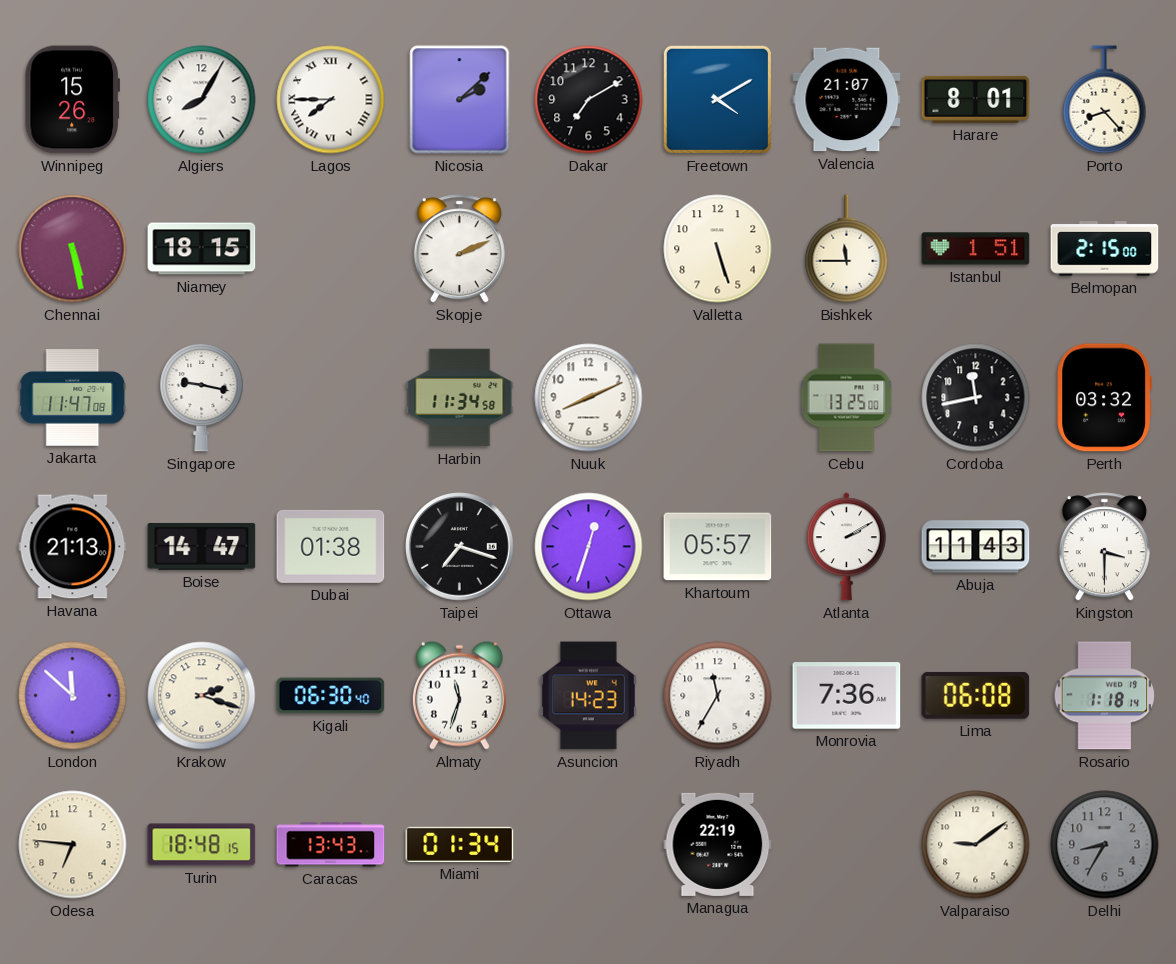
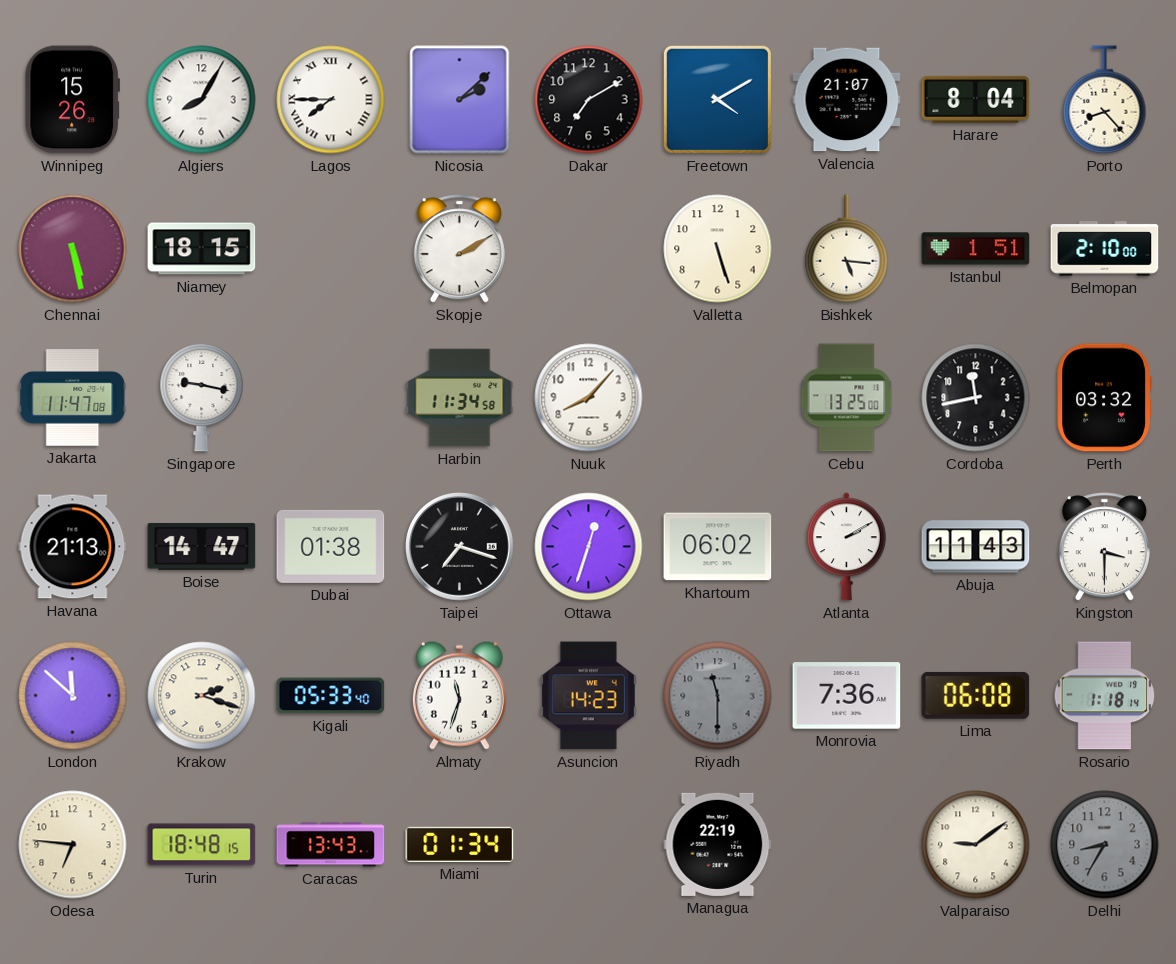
Harare: 8:01 -> 8:04 (976, 99)
Skopje: 2:11 -> 2:10 (459, 249)
Bishkek: 11:45 -> 5:16 (847, 249)
Belmopan: 2:15 -> 2:10 (1105, 249)
Nuuk: 8:11 -> 8:07 (589, 398)
Khartoum: 05:57 -> 06:02 (718, 547)
Kigali: 06:30 -> 05:33 (331, 696)
Riyadh: 11:35 -> 11:30 (718, 696)
Riyadh dial: white -> grey (718, 696)
